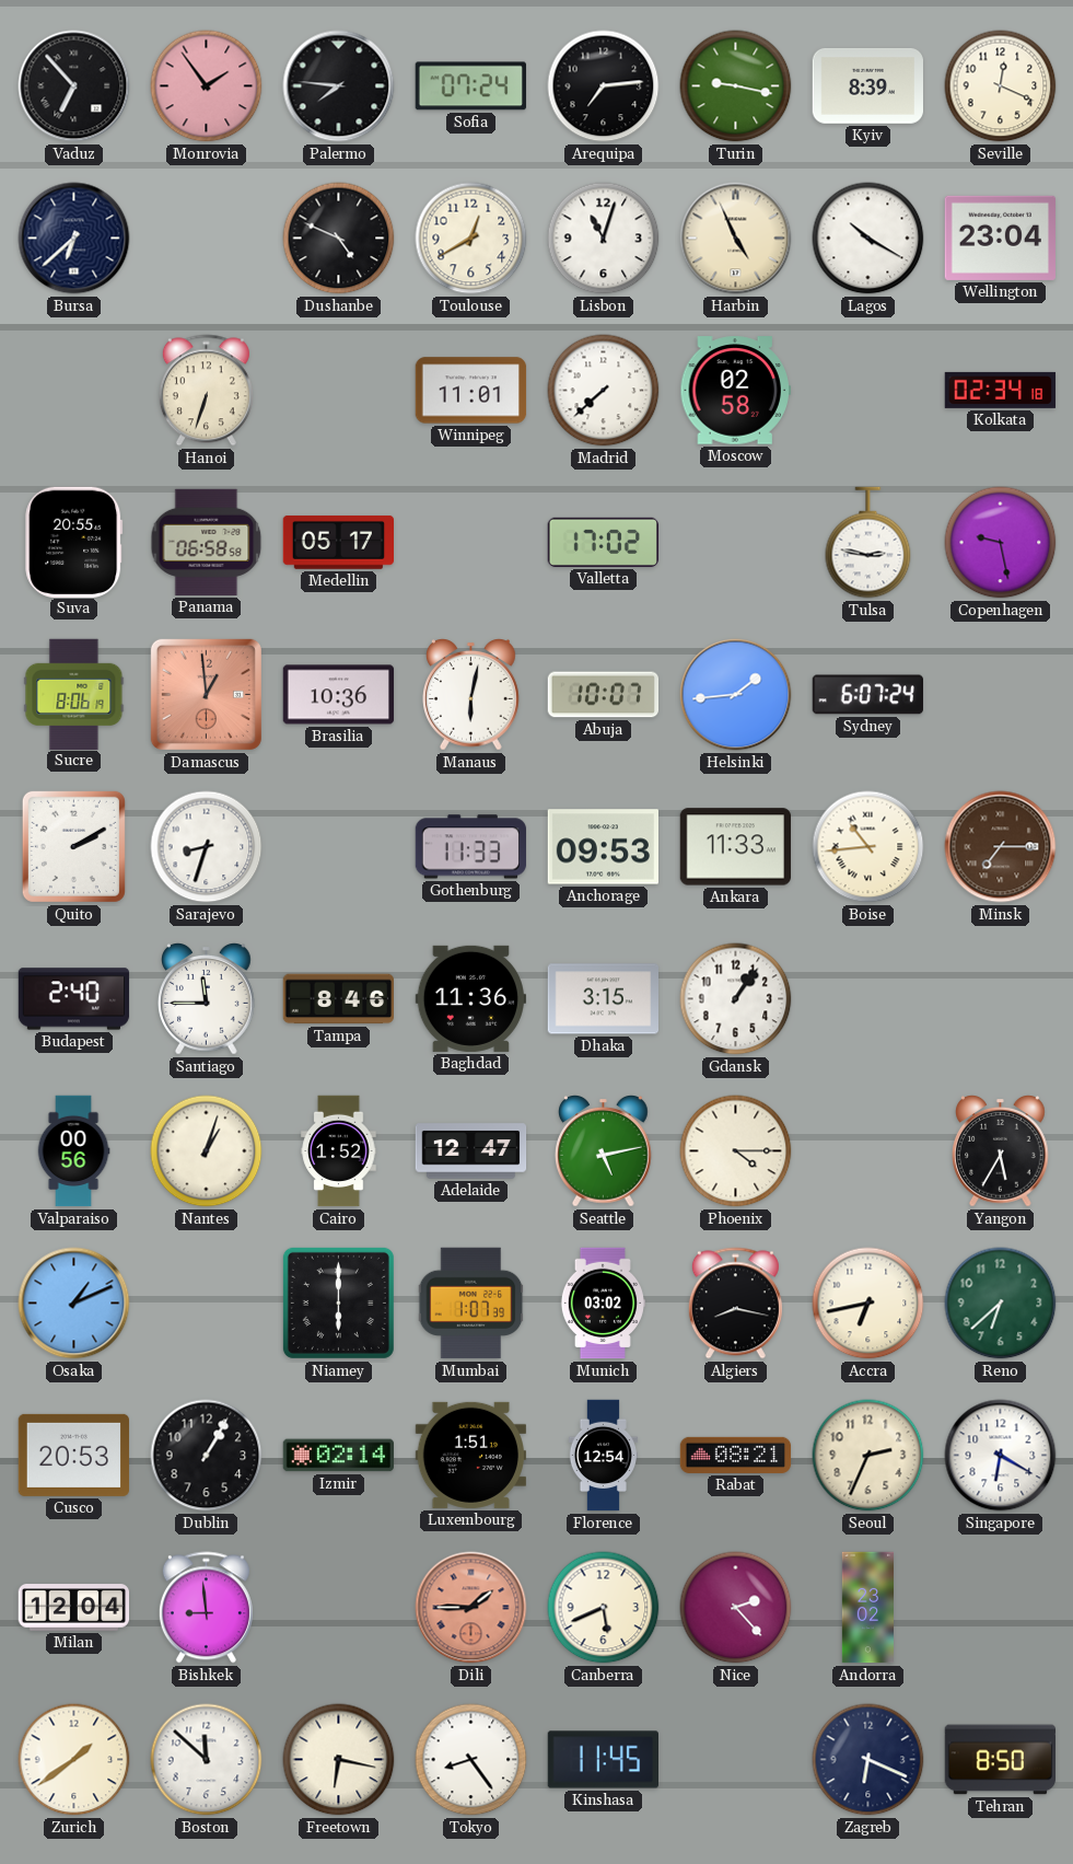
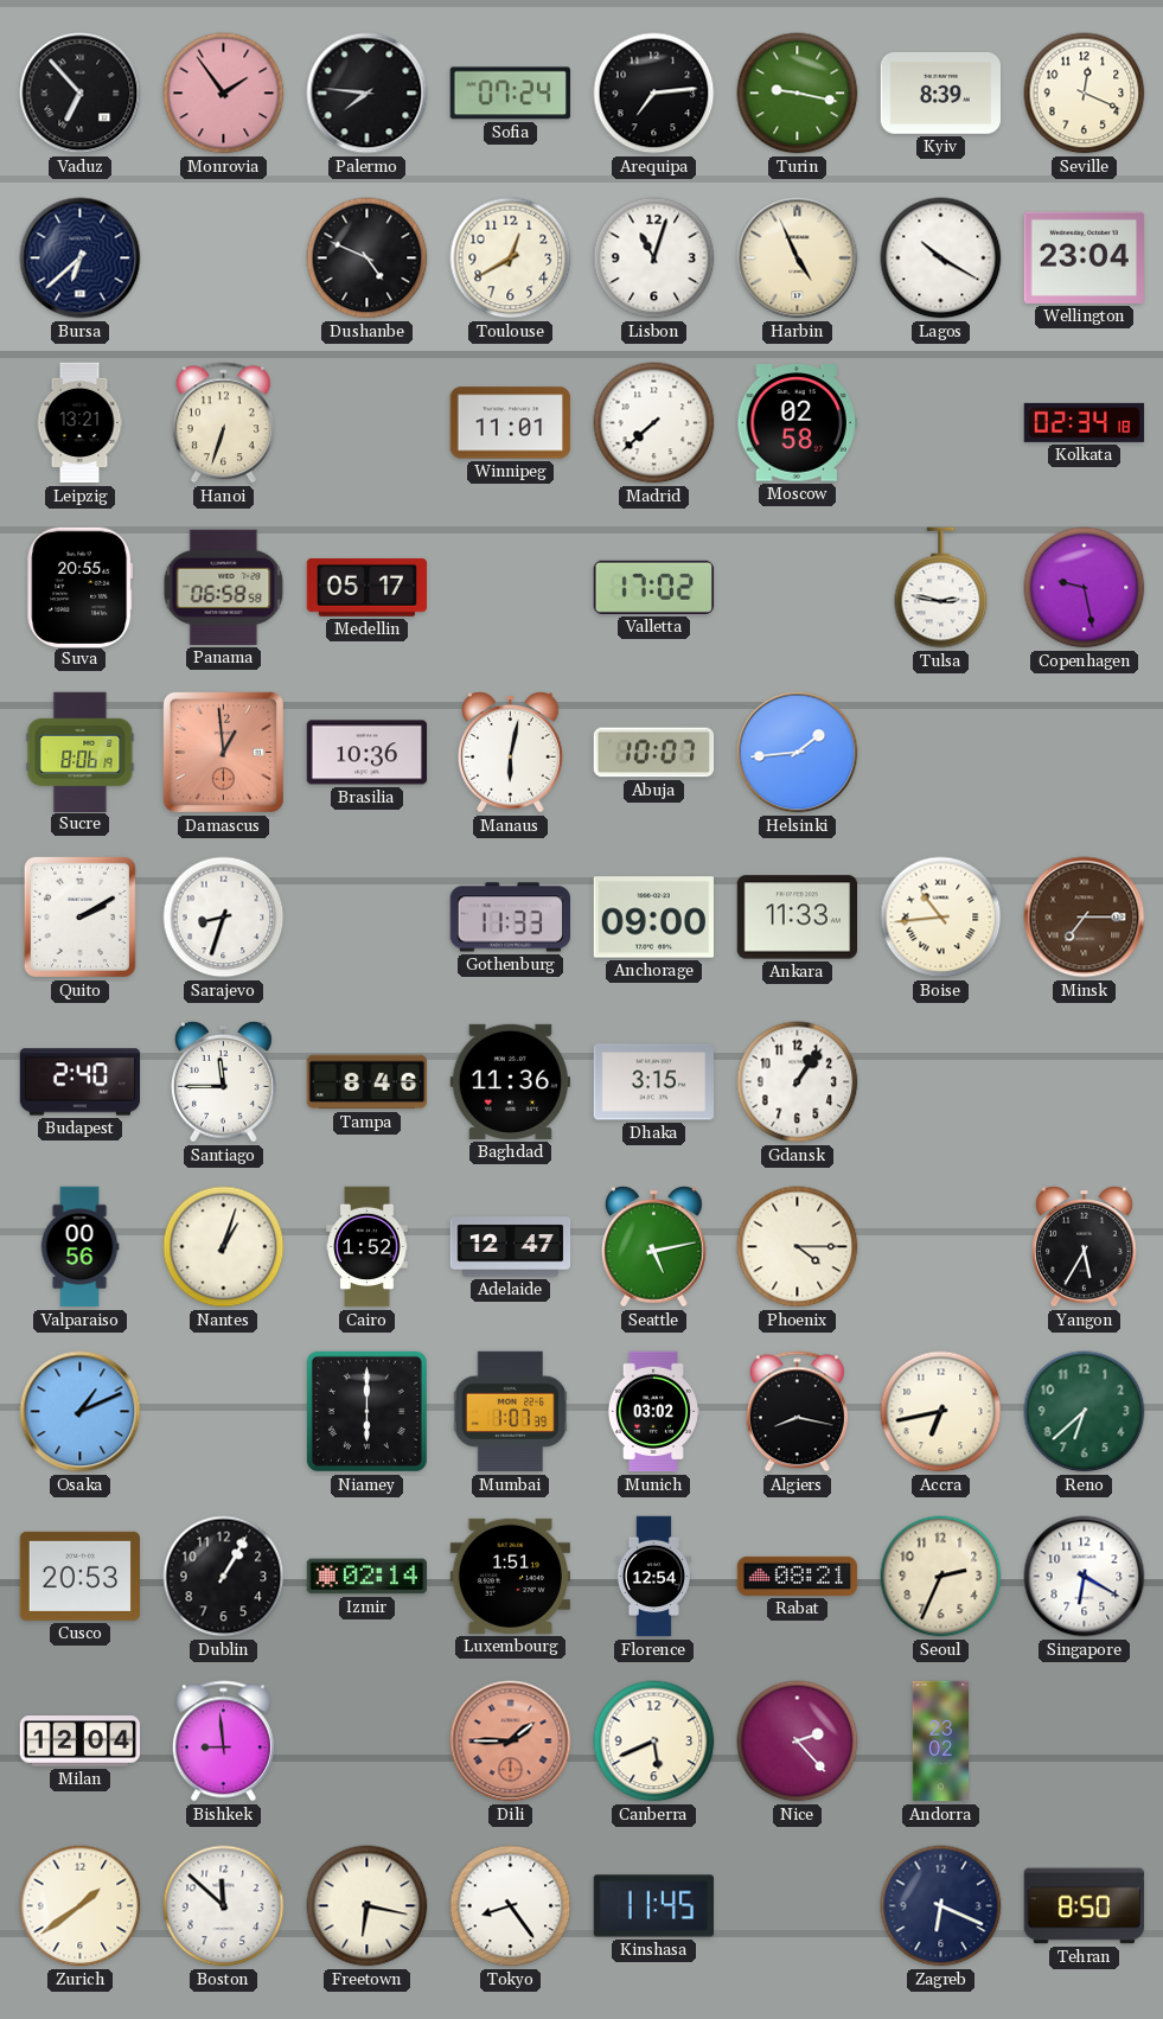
Leipzig: none -> 13:21 (79, 423)
Sydney: 6:07 -> none (867, 695)
Anchorage: 09:53 -> 09:00 (653, 918)
